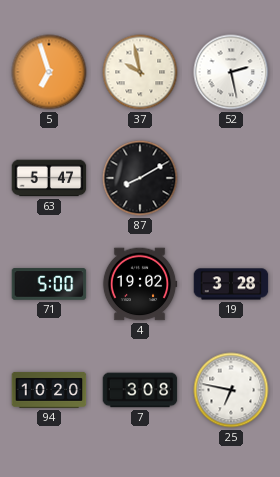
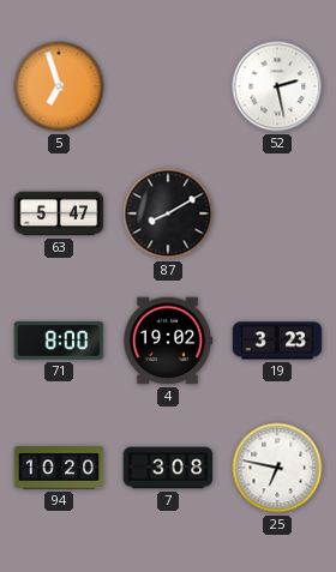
37: 9:58 -> none (140, 72)
71: 5:00 -> 8:00 (59, 341)
19: 3:28 -> 3:23 (277, 341)
